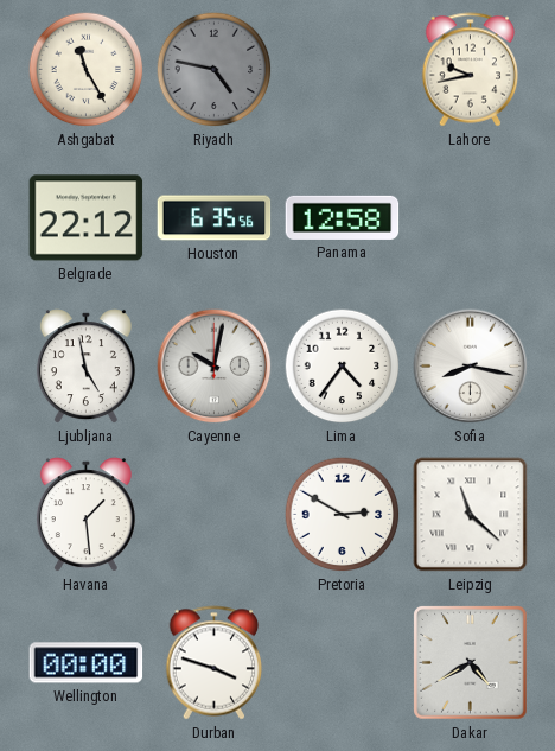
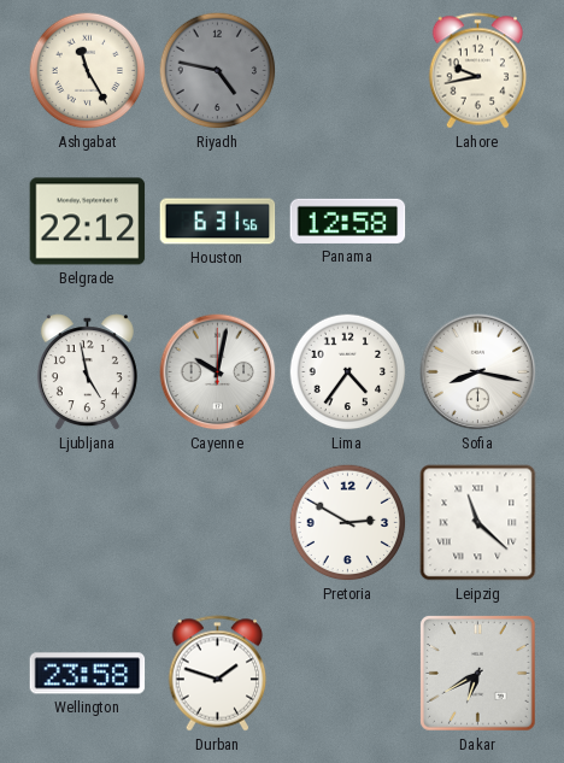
Houston: 6:35 -> 6:31 (218, 222)
Havana: 1:29 -> none (85, 515)
Wellington: 00:00 -> 23:58 (88, 674)
Durban: 3:48 -> 1:48 (218, 674)
Dakar: 4:40 -> 6:40 (478, 674)
